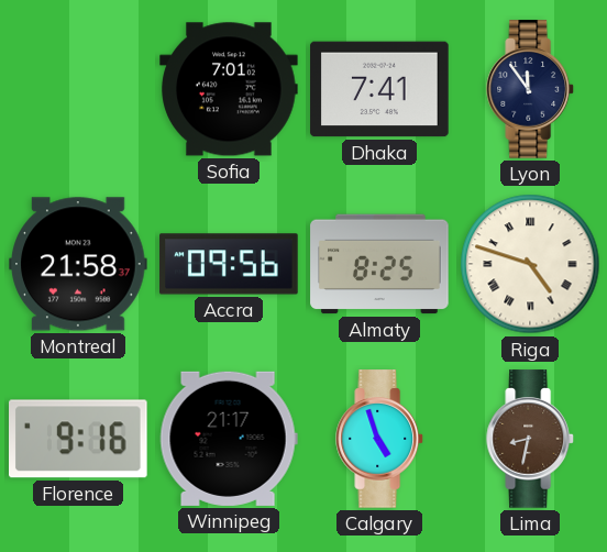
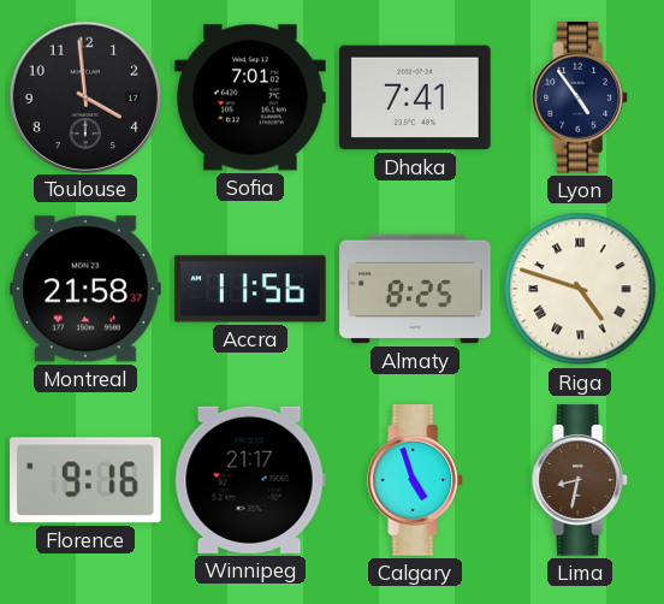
Toulouse: none -> 3:59 (84, 96)
Lyon: 11:54 -> 4:54 (581, 97)
Accra: 09:56 -> 11:56 (250, 289)
